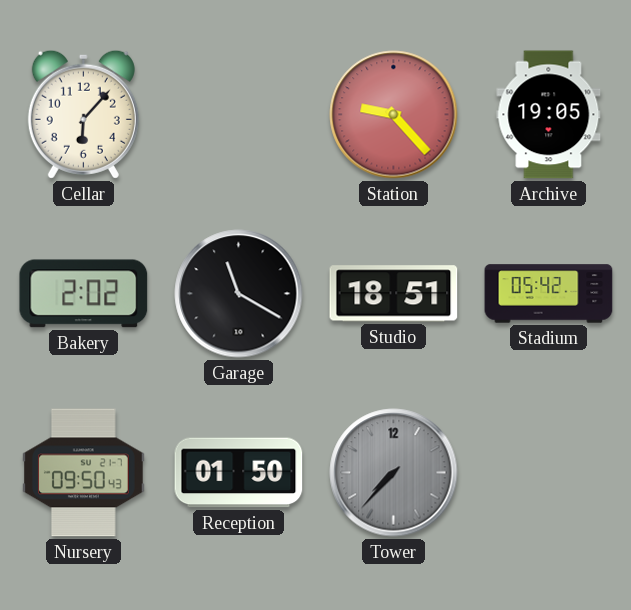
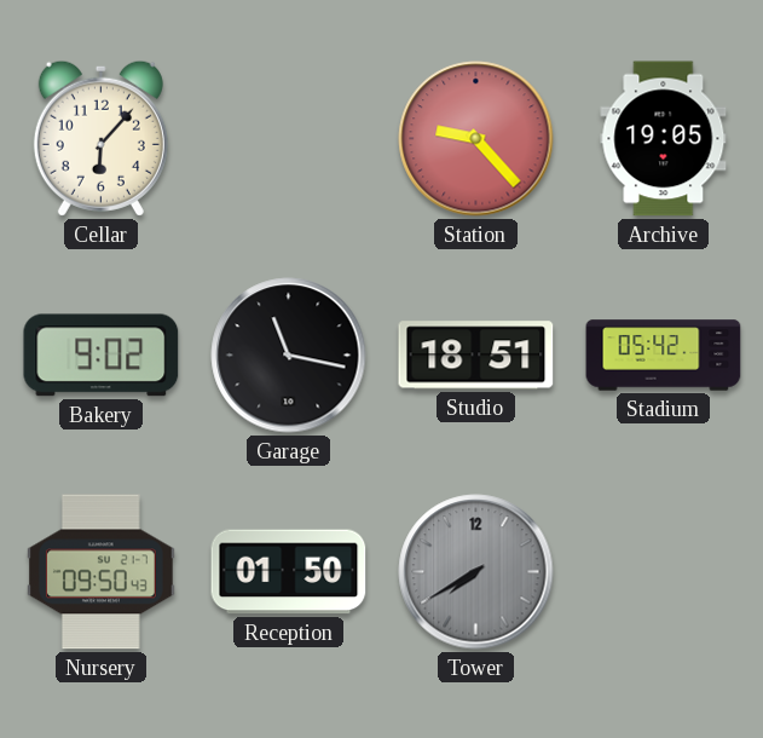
Bakery: 2:02 -> 9:02 (102, 356)
Garage: 11:20 -> 11:17 (289, 356)
Tower: 7:37 -> 7:40 (476, 572)
